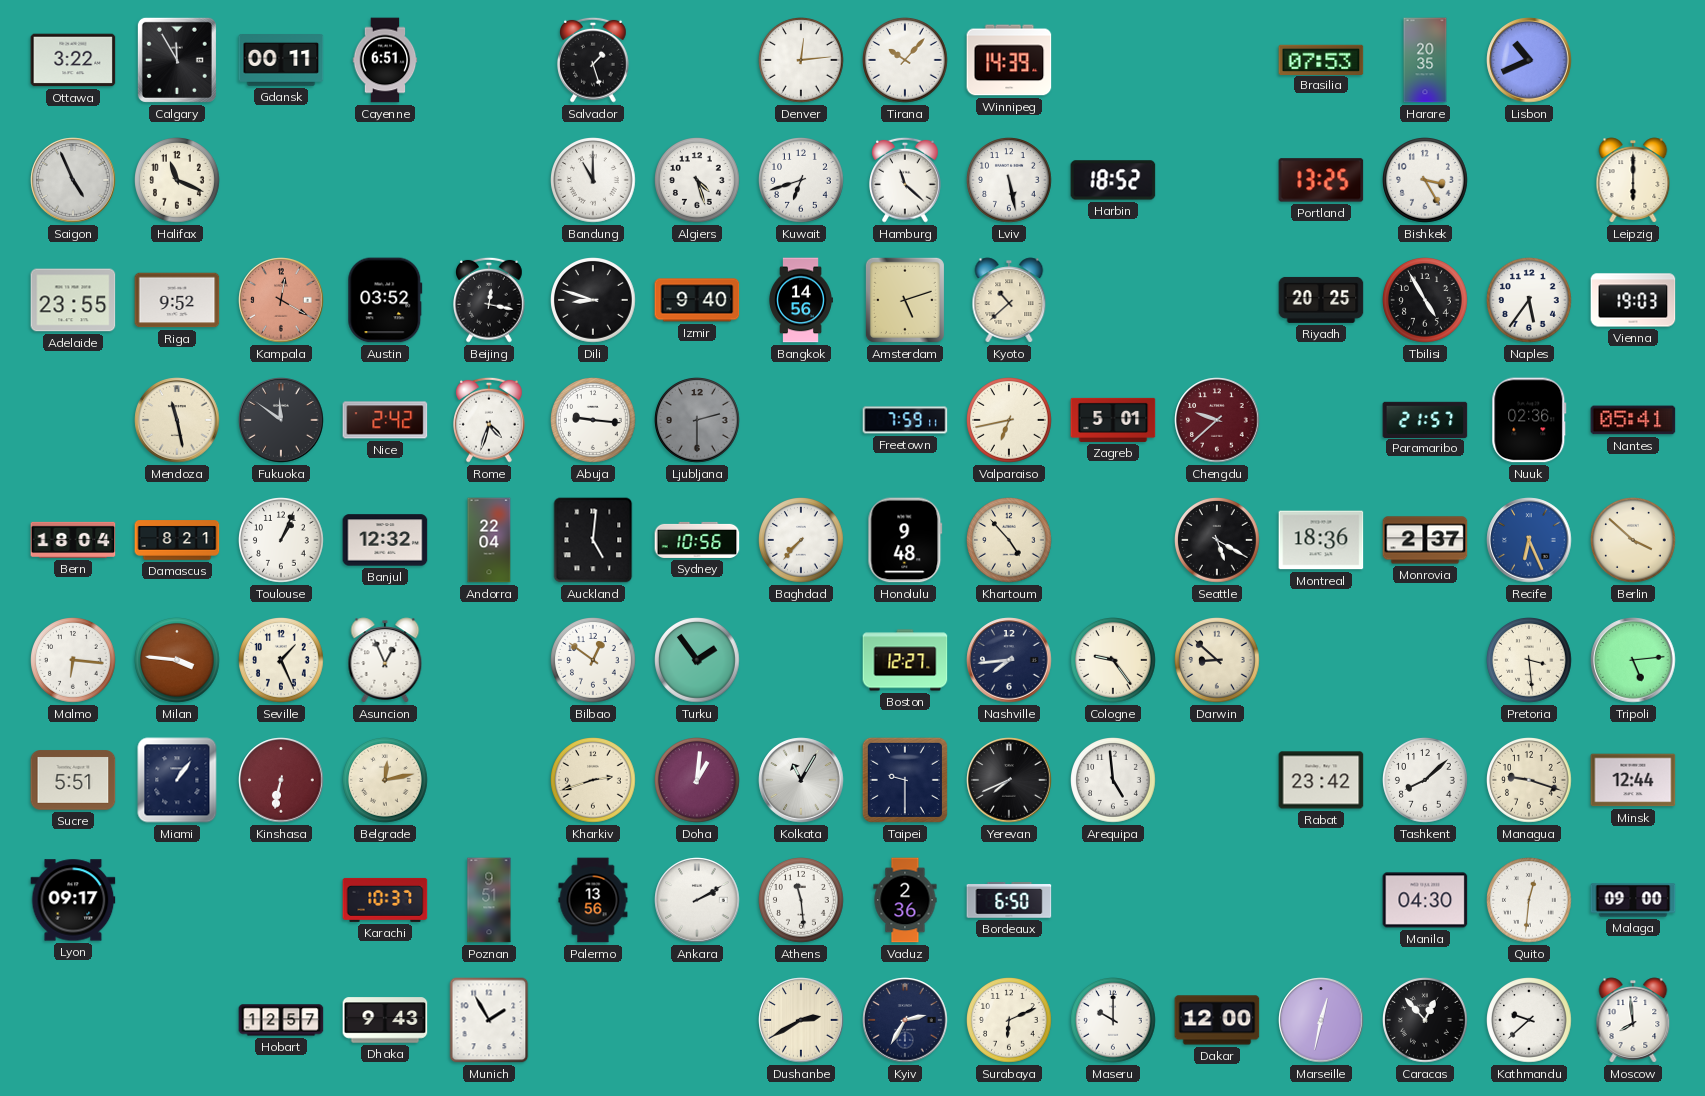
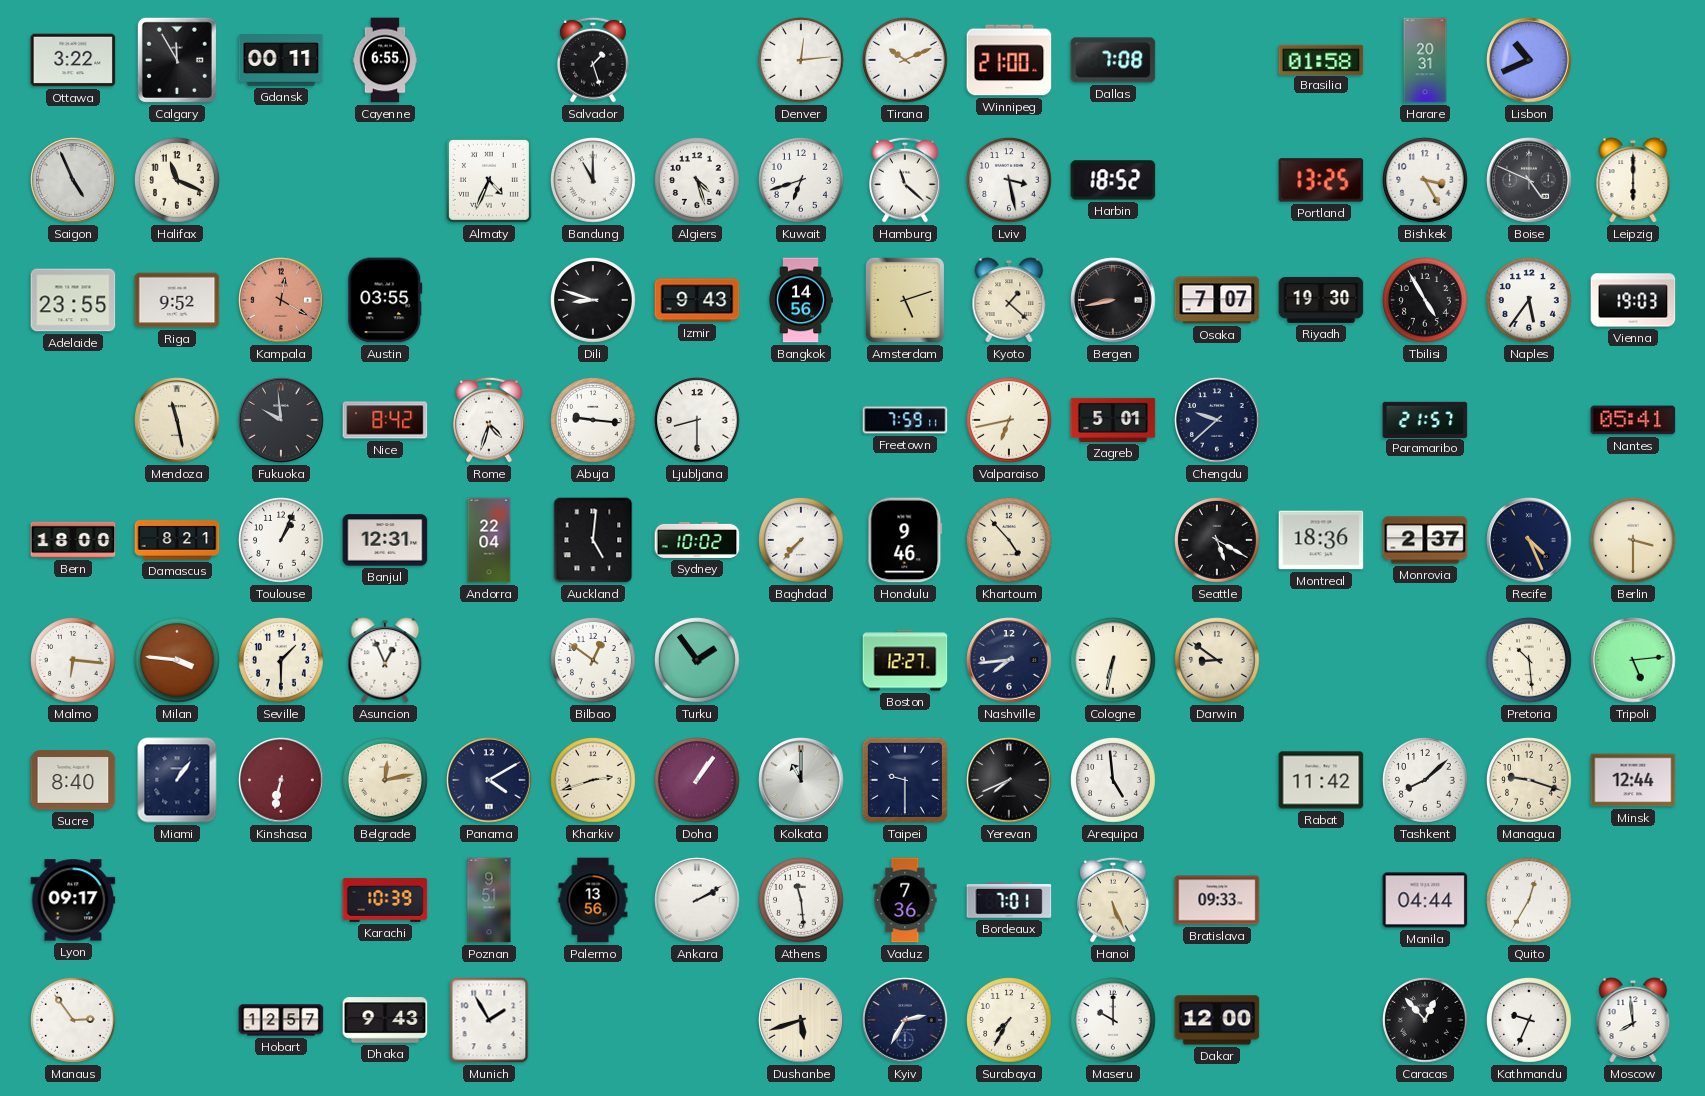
Cayenne: 6:51 -> 6:55 (385, 60)
Tirana: 10:07 -> 10:11 (906, 61)
Winnipeg: 14:39 -> 21:00 (1009, 60)
Dallas: none -> 7:08 (1113, 60)
Brasilia: 07:53 -> 01:58 (1321, 59)
Harare: 20:35 -> 20:31 (1425, 60)
Almaty: none -> 4:34 (489, 180)
Lviv: 5:28 -> 3:28 (1010, 181)
Boise: none -> 4:49 (1529, 180)
Austin: 03:52 -> 03:55 (385, 300)
Beijing: 12:17 -> none (490, 300)
Izmir: 9:40 -> 9:43 (697, 300)
Kyoto: 10:38 -> 1:22 (1009, 300)
Bergen: none -> 8:43 (1113, 300)
Osaka: none -> 7:07 (1217, 300)
Riyadh: 20:25 -> 19:30 (1321, 300)
Fukuoka: 11:51 -> 9:59 (281, 420)
Nice: 2:42 -> 8:42 (385, 420)
Ljubljana: 2:30 -> 8:30 (698, 421)
Ljubljana dial: grey -> white (698, 421)
Chengdu dial: burgundy -> navy (1217, 420)
Nuuk: 02:36 -> none (1529, 420)
Bern: 18:04 -> 18:00 (73, 540)
Banjul: 12:32 -> 12:31 (385, 540)
Sydney: 10:56 -> 10:02 (697, 540)
Honolulu: 9:48 -> 9:46 (905, 540)
Recife: 6:26 -> 4:26 (1529, 540)
Recife dial: blue -> navy (1529, 540)
Berlin: 3:52 -> 3:30 (1634, 541)
Seville: 1:26 -> 1:30 (282, 661)
Cologne: 9:24 -> 6:32 (1114, 661)
Darwin: 8:52 -> 8:51 (1218, 661)
Pretoria: 3:29 -> 10:29 (1530, 661)
Sucre: 5:51 -> 8:40 (73, 780)
Panama: none -> 4:10 (489, 780)
Doha: 1:01 -> 1:06 (698, 781)
Kolkata: 11:05 -> 11:00 (801, 780)
Rabat: 23:42 -> 11:42 (1321, 780)
Karachi: 10:37 -> 10:39 (385, 900)
Vaduz: 2:36 -> 7:36 (905, 900)
Bordeaux: 6:50 -> 7:01 (1009, 901)
Hanoi: none -> 5:26 (1114, 900)
Bratislava: none -> 09:33 (1217, 900)
Manila: 04:30 -> 04:44 (1425, 900)
Quito: 12:31 -> 12:35 (1530, 901)
Malaga: 09:00 -> none (1633, 900)
Manaus: none -> 2:54 (74, 1021)
Dushanbe: 2:40 -> 5:42 (801, 1020)
Surabaya: 6:11 -> 7:35 (1010, 1021)
Marseille: 12:32 -> none (1321, 1020)
Kathmandu: 9:38 -> 9:34 (1530, 1021)
